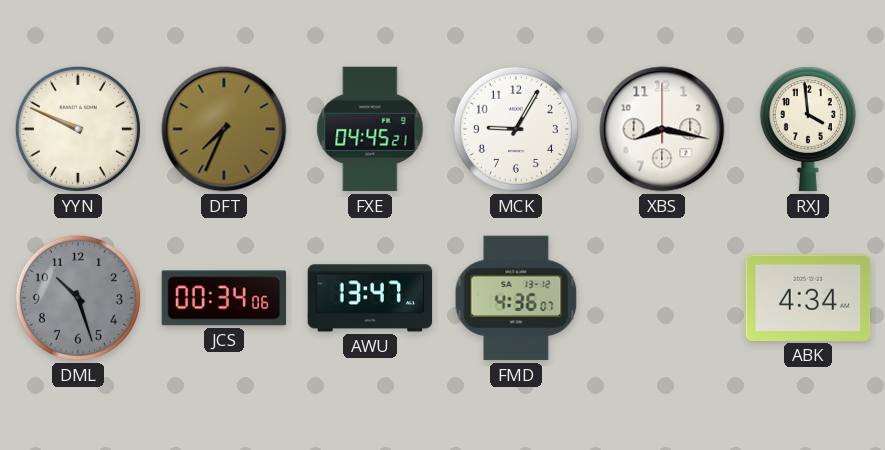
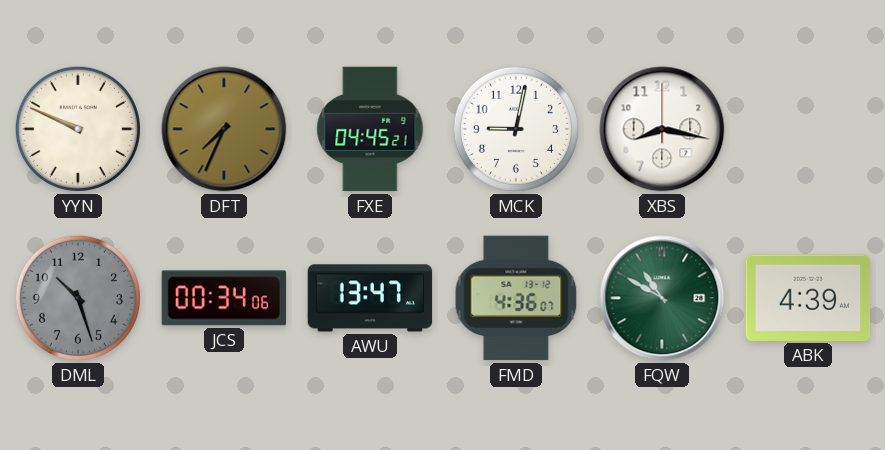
MCK: 9:05 -> 9:02 (516, 129)
RXJ: 3:59 -> none (808, 129)
FQW: none -> 10:50 (662, 298)
ABK: 4:34 -> 4:39 (808, 298)
